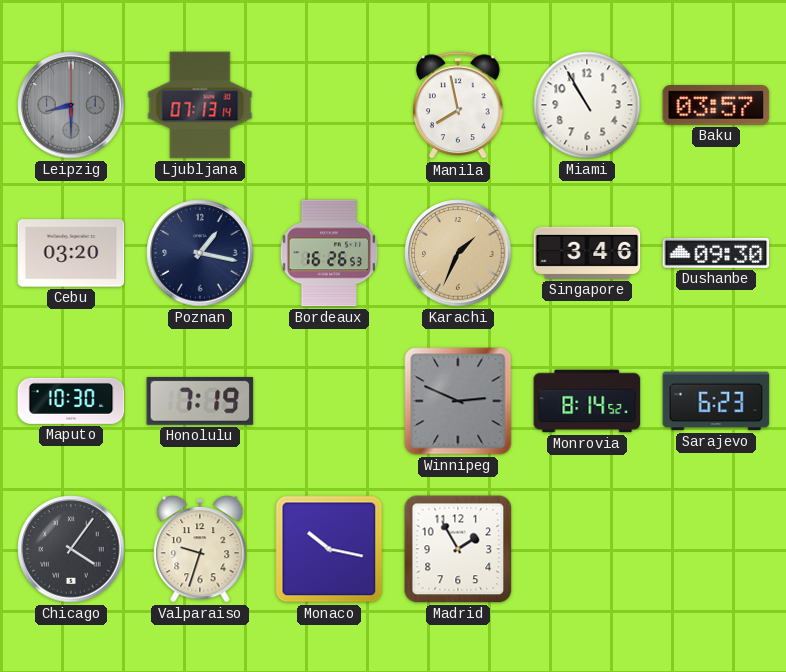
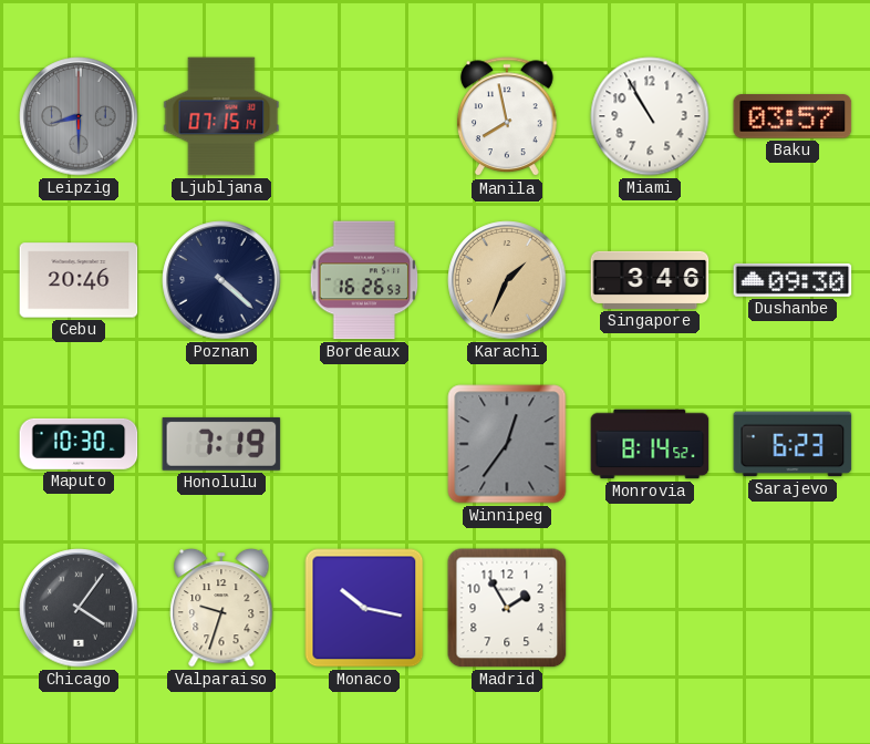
Ljubljana: 07:13 -> 07:15 (221, 116)
Cebu: 03:20 -> 20:46 (79, 280)
Poznan: 1:17 -> 4:22 (221, 280)
Winnipeg: 2:49 -> 12:36 (507, 444)
